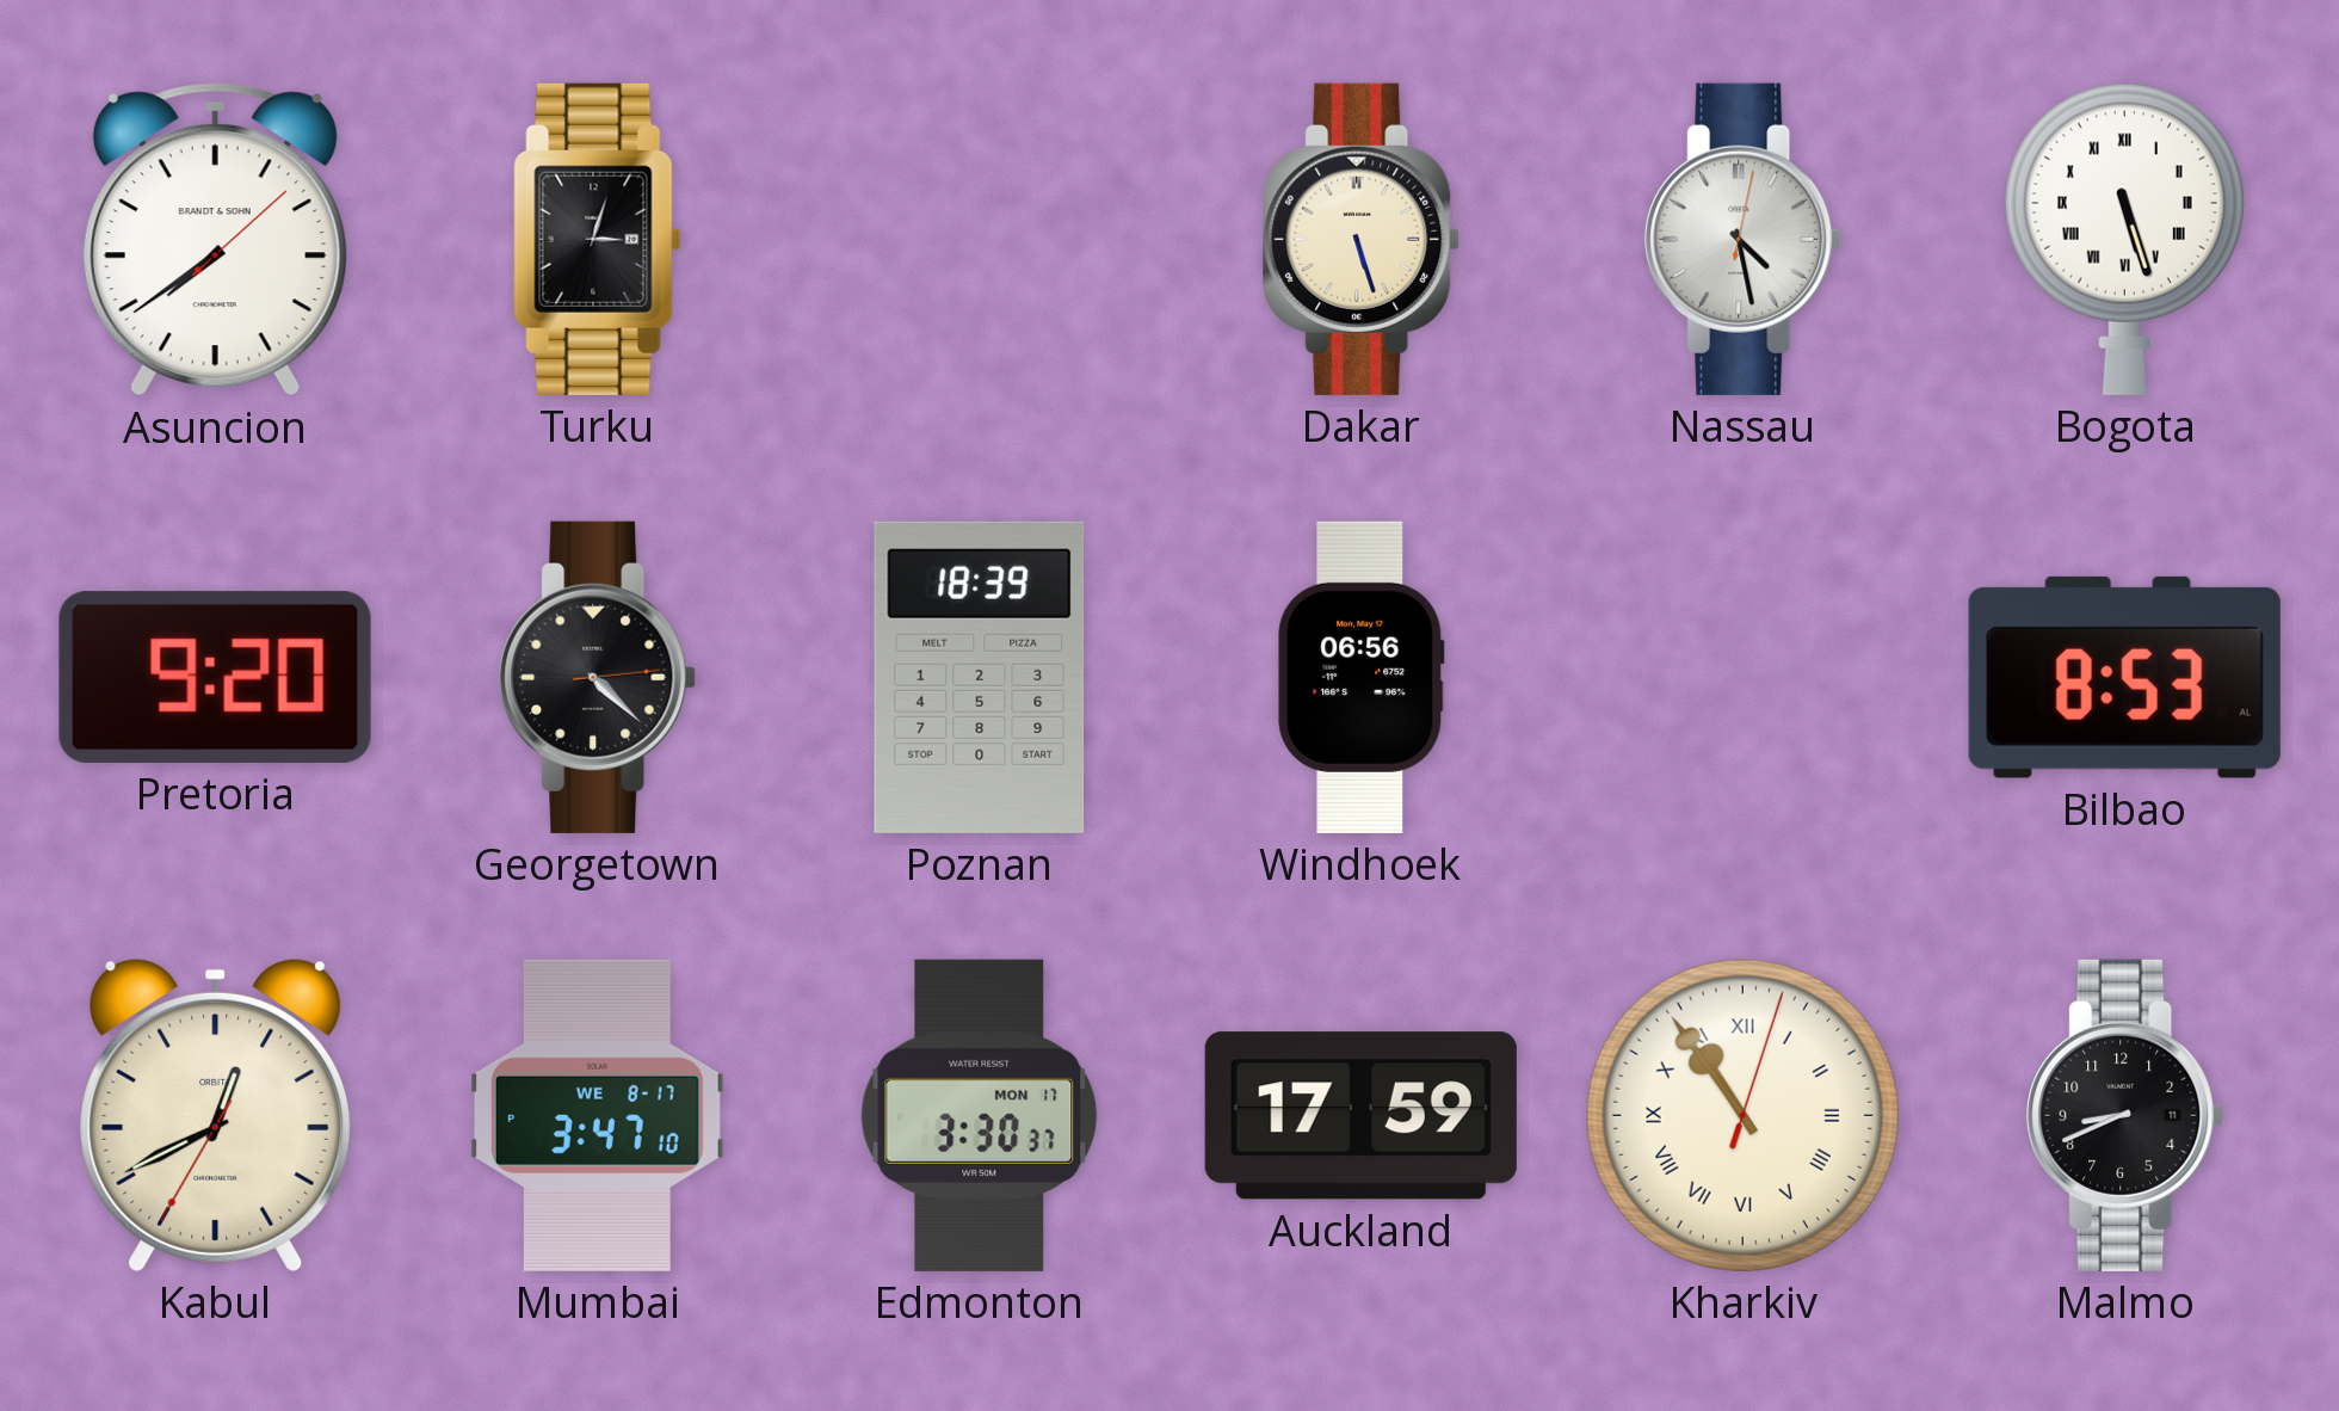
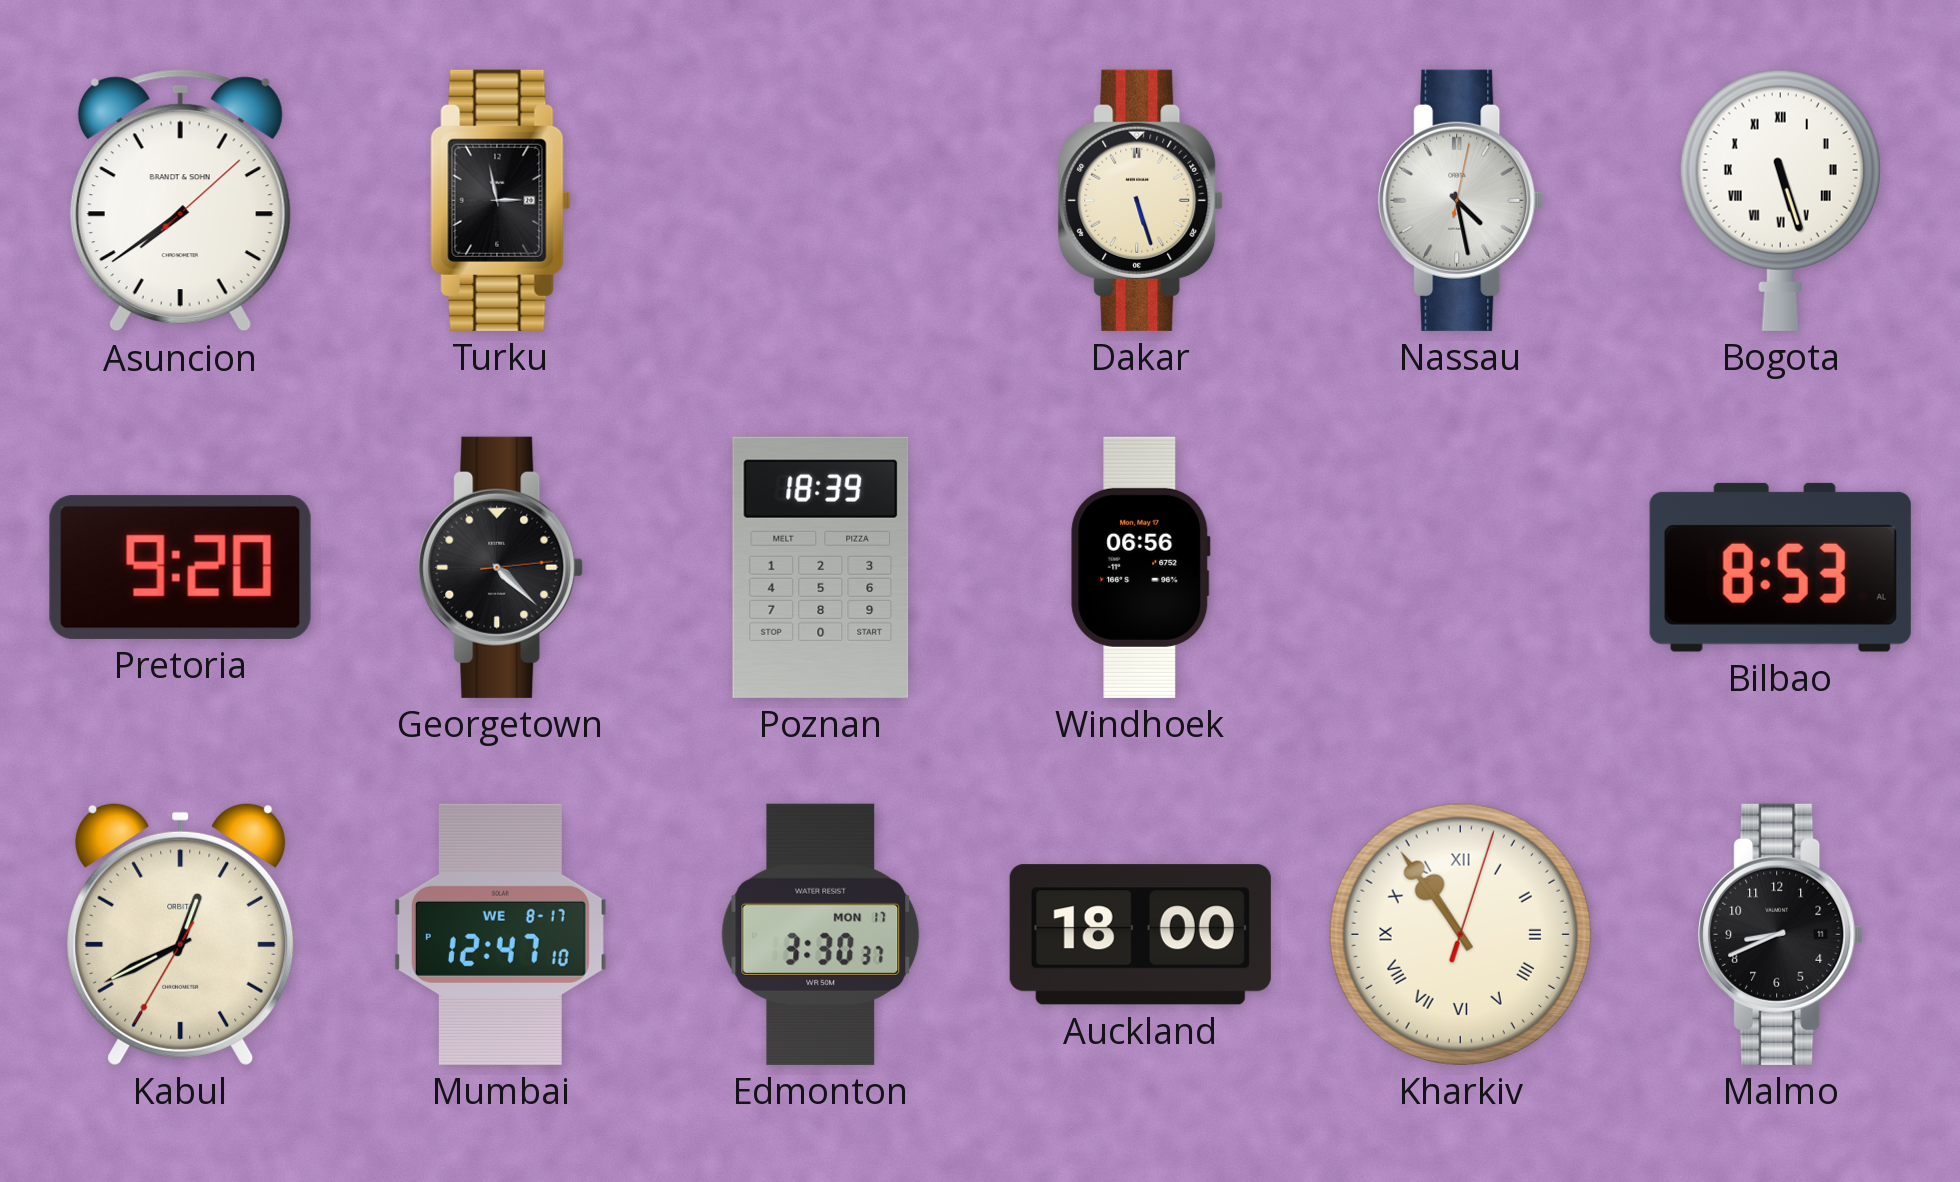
Turku: 3:03 -> 2:58 (501, 200)
Mumbai: 3:47 -> 12:47 (500, 934)
Auckland: 17:59 -> 18:00 (1140, 935)
